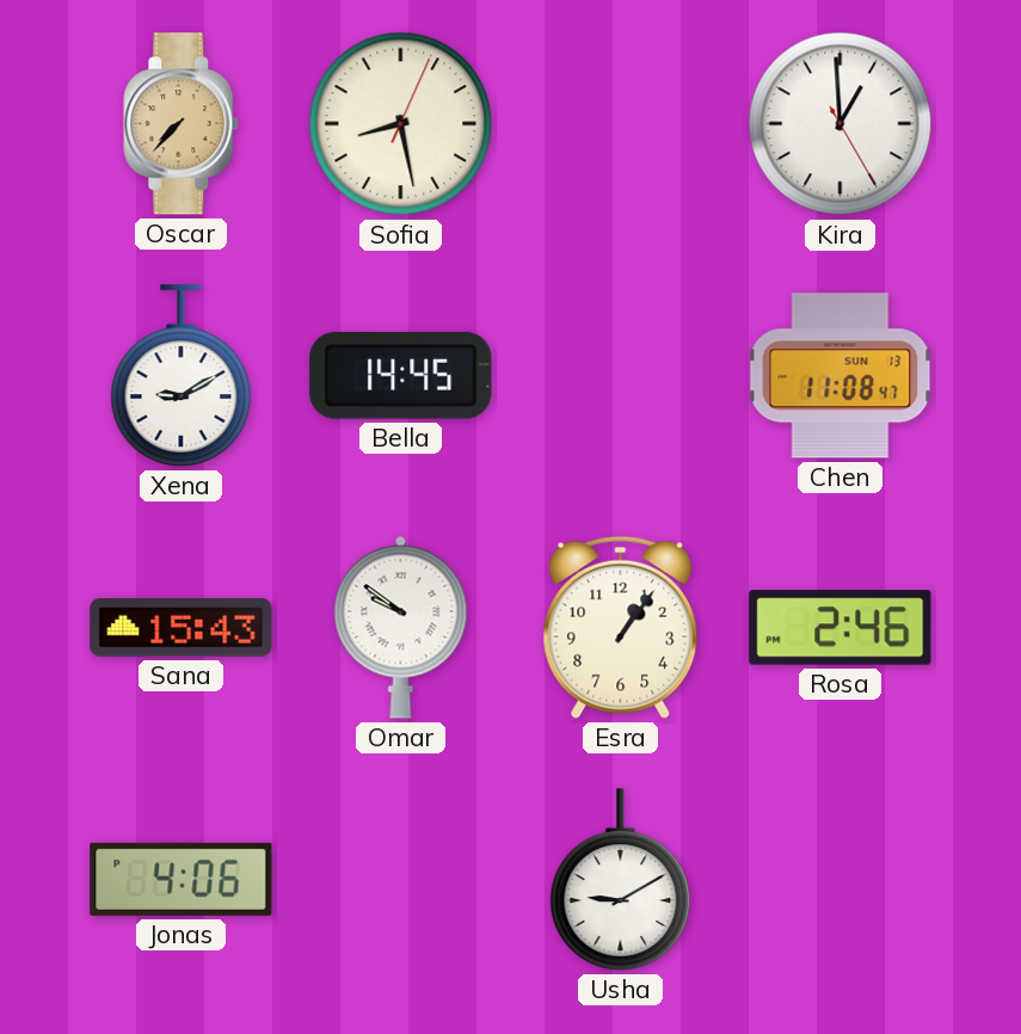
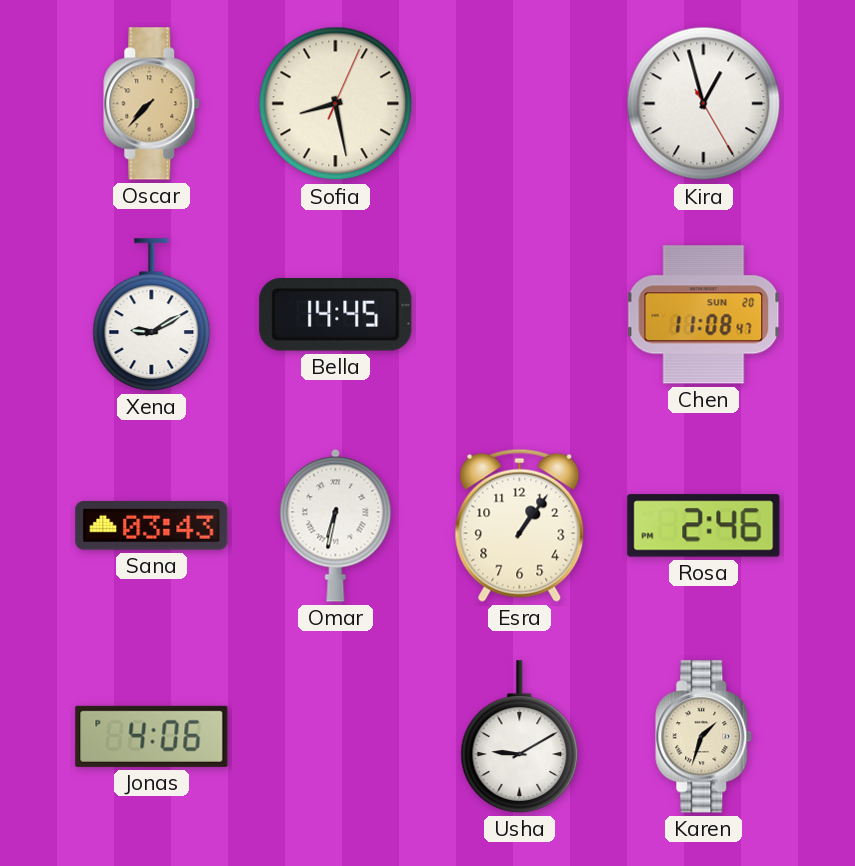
Kira: 12:59 -> 12:57 (704, 104)
Chen date: SUN 13 -> SUN 20 (704, 315)
Sana: 15:43 -> 03:43 (152, 526)
Omar: 9:51 -> 6:32 (336, 525)
Karen: none -> 1:33 (704, 737)
